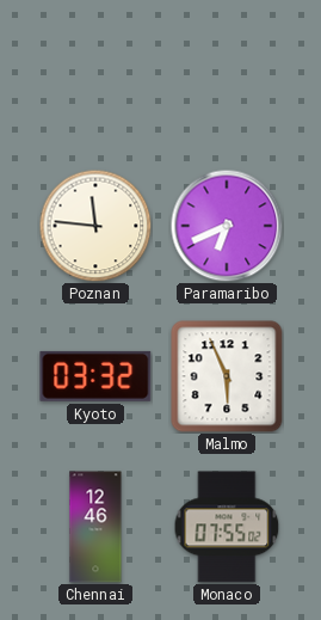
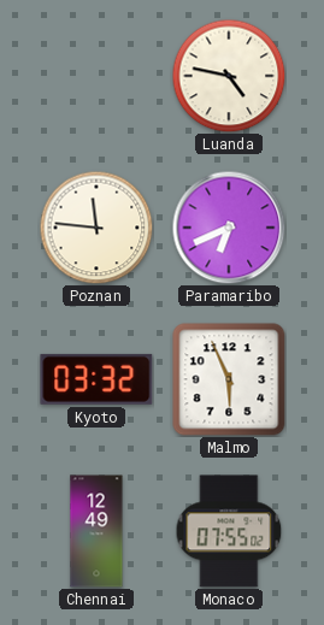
Luanda: none -> 4:47 (229, 76)
Chennai: 12:46 -> 12:49 (96, 531)
